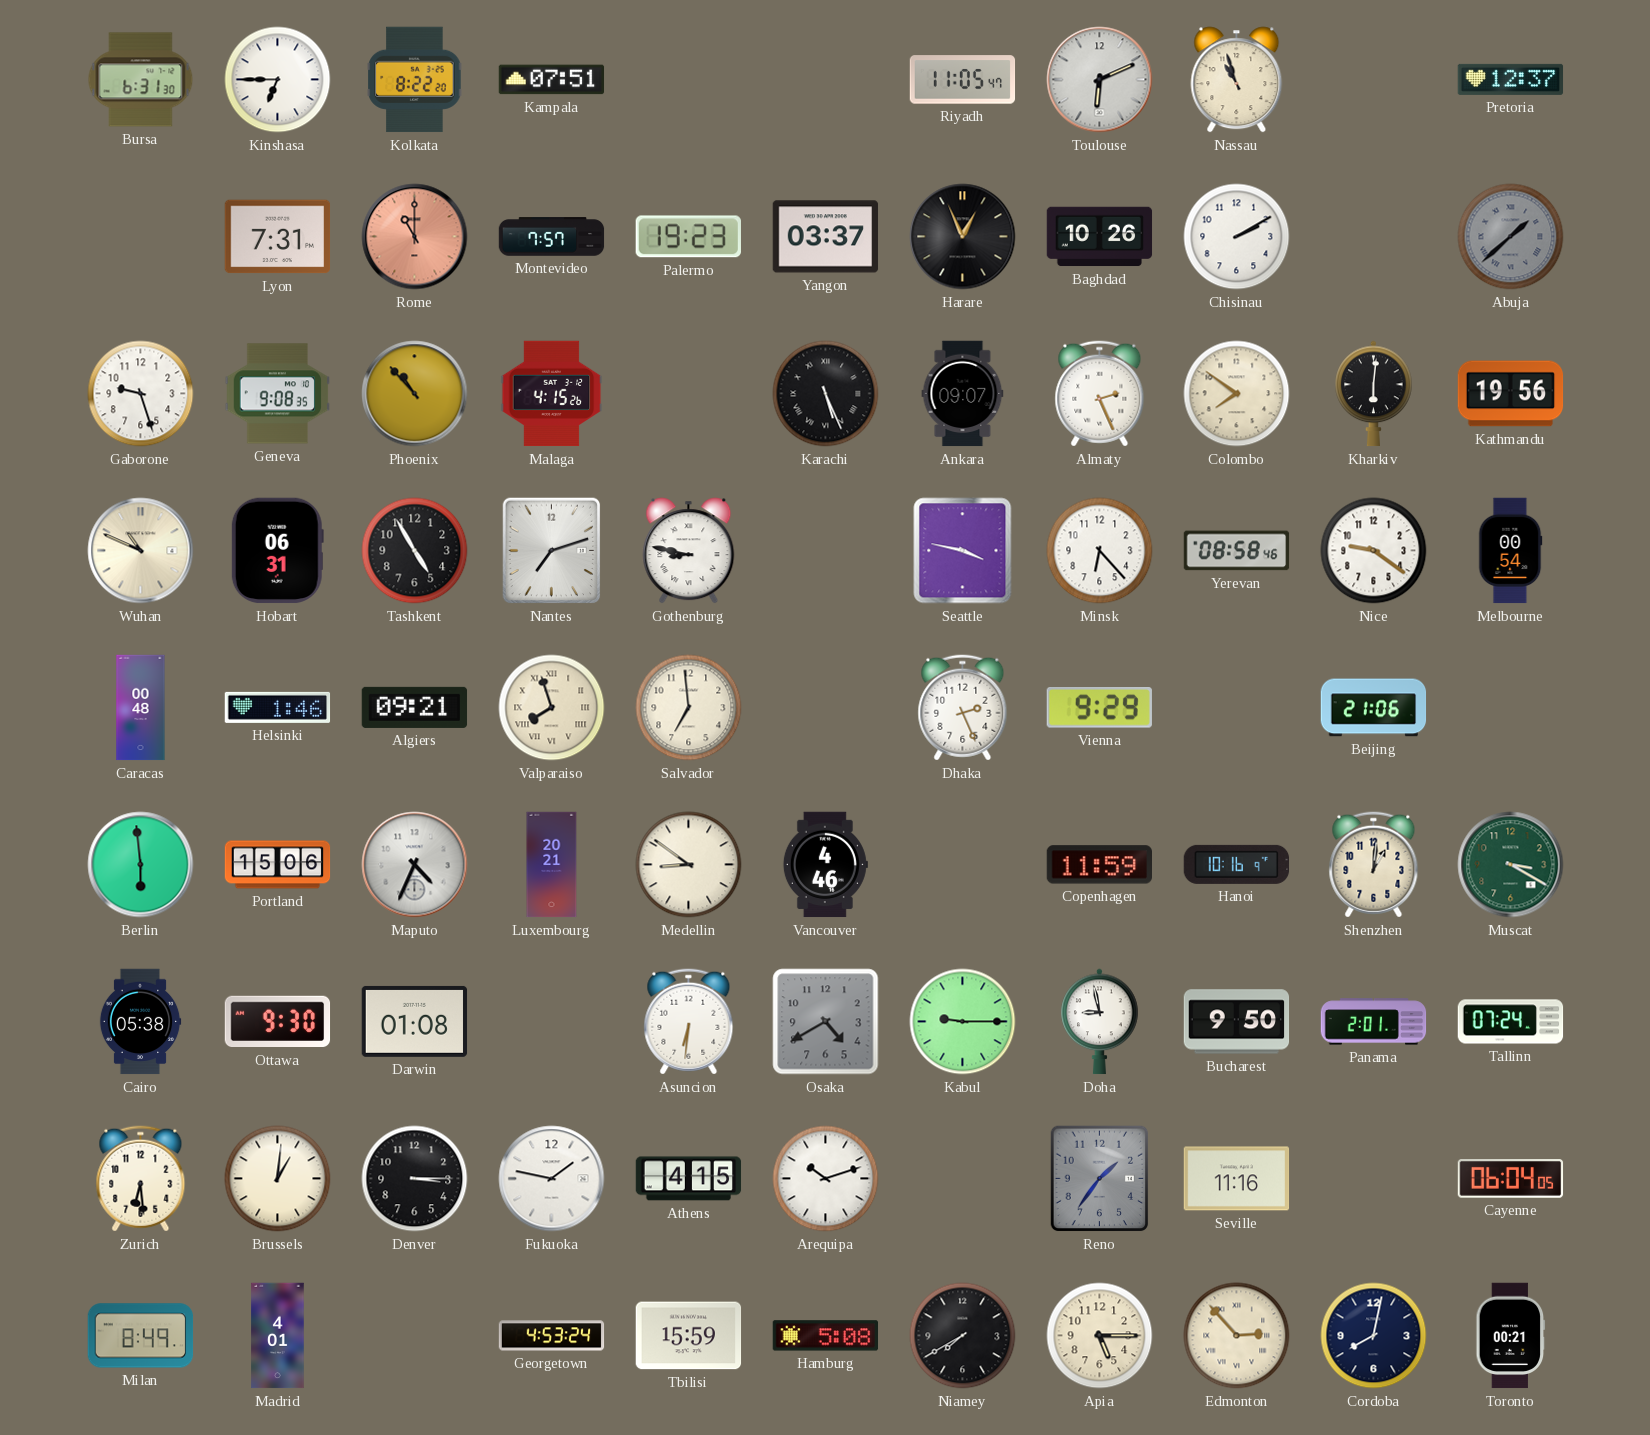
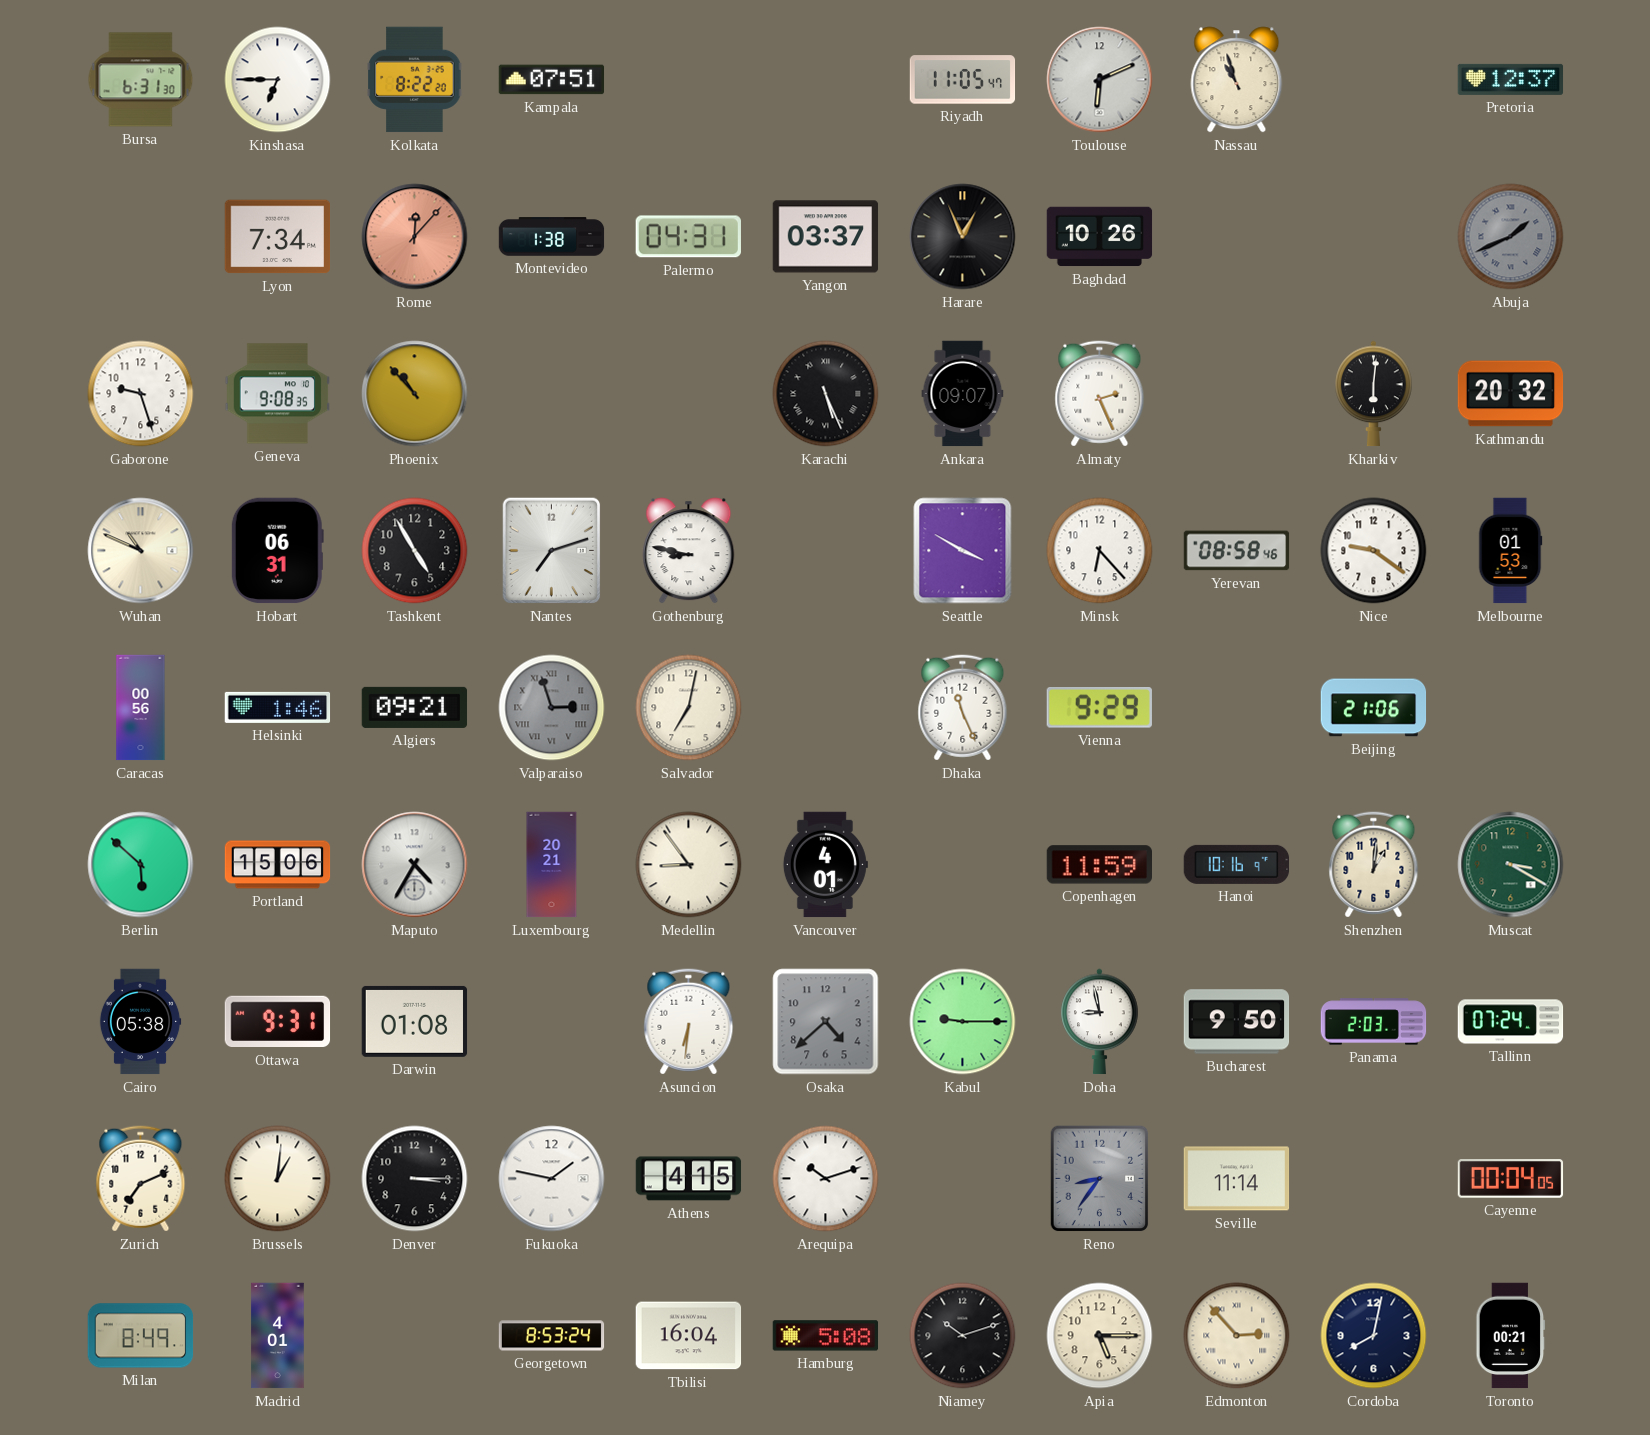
Lyon: 7:31 -> 7:34 (278, 237)
Rome: 11:00 -> 12:07 (415, 237)
Montevideo: 7:57 -> 1:38 (552, 237)
Palermo: 19:23 -> 04:31 (688, 237)
Chisinau: 2:10 -> none (1237, 237)
Abuja: 1:38 -> 1:41 (1511, 237)
Malaga: 4:15 -> none (552, 394)
Colombo: 7:51 -> none (1237, 394)
Kathmandu: 19:56 -> 20:32 (1511, 394)
Seattle: 3:47 -> 3:50 (963, 551)
Melbourne: 00:54 -> 01:53 (1510, 551)
Caracas: 00:48 -> 00:56 (141, 708)
Valparaiso: 7:57 -> 2:57 (552, 708)
Valparaiso dial: cream -> grey (552, 708)
Salvador: 6:59 -> 7:02 (689, 708)
Dhaka: 2:26 -> 11:26 (963, 708)
Berlin: 5:59 -> 5:52 (141, 865)
Maputo: 4:34 -> 4:35 (415, 865)
Medellin: 8:51 -> 8:54 (689, 865)
Vancouver: 4:46 -> 4:01 (825, 865)
Ottawa: 9:30 -> 9:31 (278, 1022)
Osaka: 4:40 -> 4:38 (826, 1022)
Panama: 2:01 -> 2:03 (1374, 1022)
Zurich: 6:29 -> 7:11 (141, 1179)
Reno: 1:36 -> 8:36 (1100, 1179)
Seville: 11:16 -> 11:14 (1237, 1179)
Cayenne: 06:04 -> 00:04 (1511, 1179)
Georgetown: 4:53 -> 8:53 (552, 1336)
Tbilisi: 15:59 -> 16:04 (689, 1336)
Niamey: 7:40 -> 10:12 (963, 1336)
